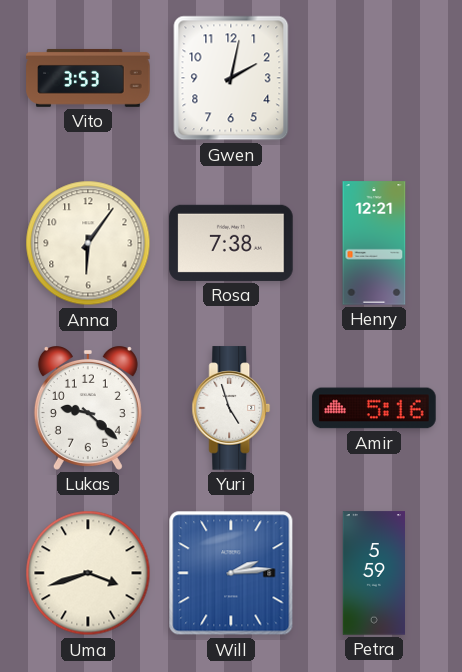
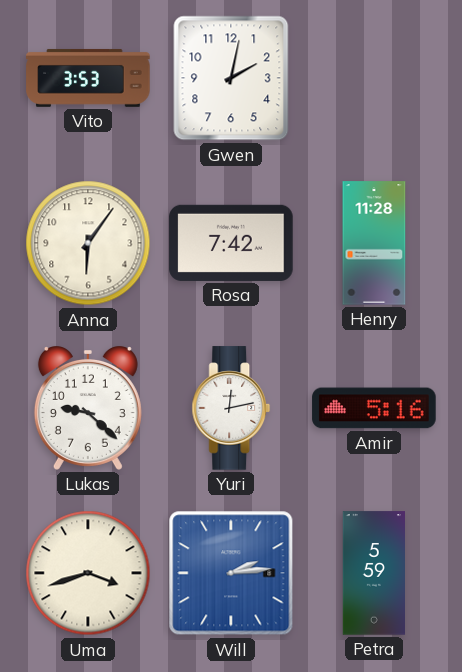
Rosa: 7:38 -> 7:42 (231, 243)
Henry: 12:21 -> 11:28 (374, 243)
Yuri: 4:57 -> 12:13 (231, 408)
